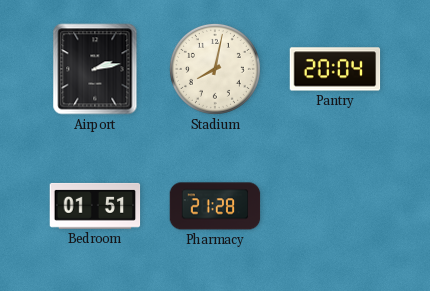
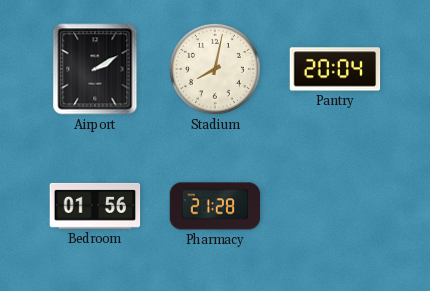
Airport: 2:13 -> 2:10 (95, 69)
Bedroom: 01:51 -> 01:56 (95, 206)
